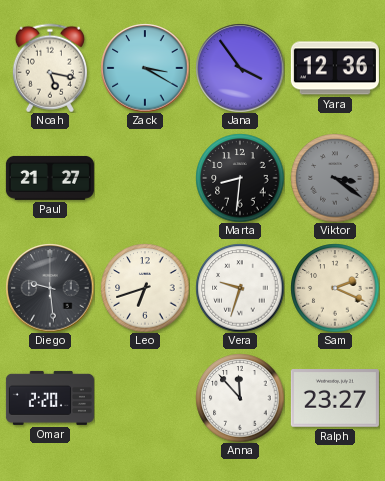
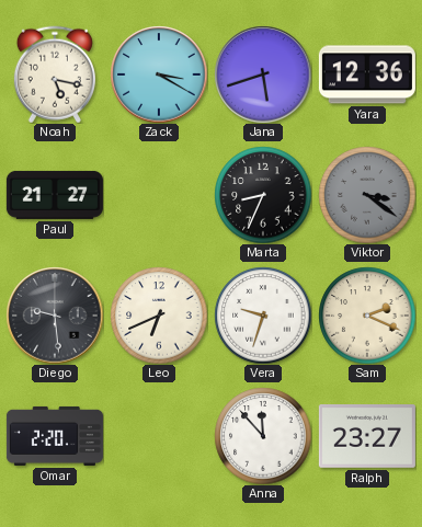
Jana: 3:54 -> 5:42 (263, 75)
Marta: 8:31 -> 8:34 (263, 195)
Leo: 6:42 -> 6:41 (159, 316)
